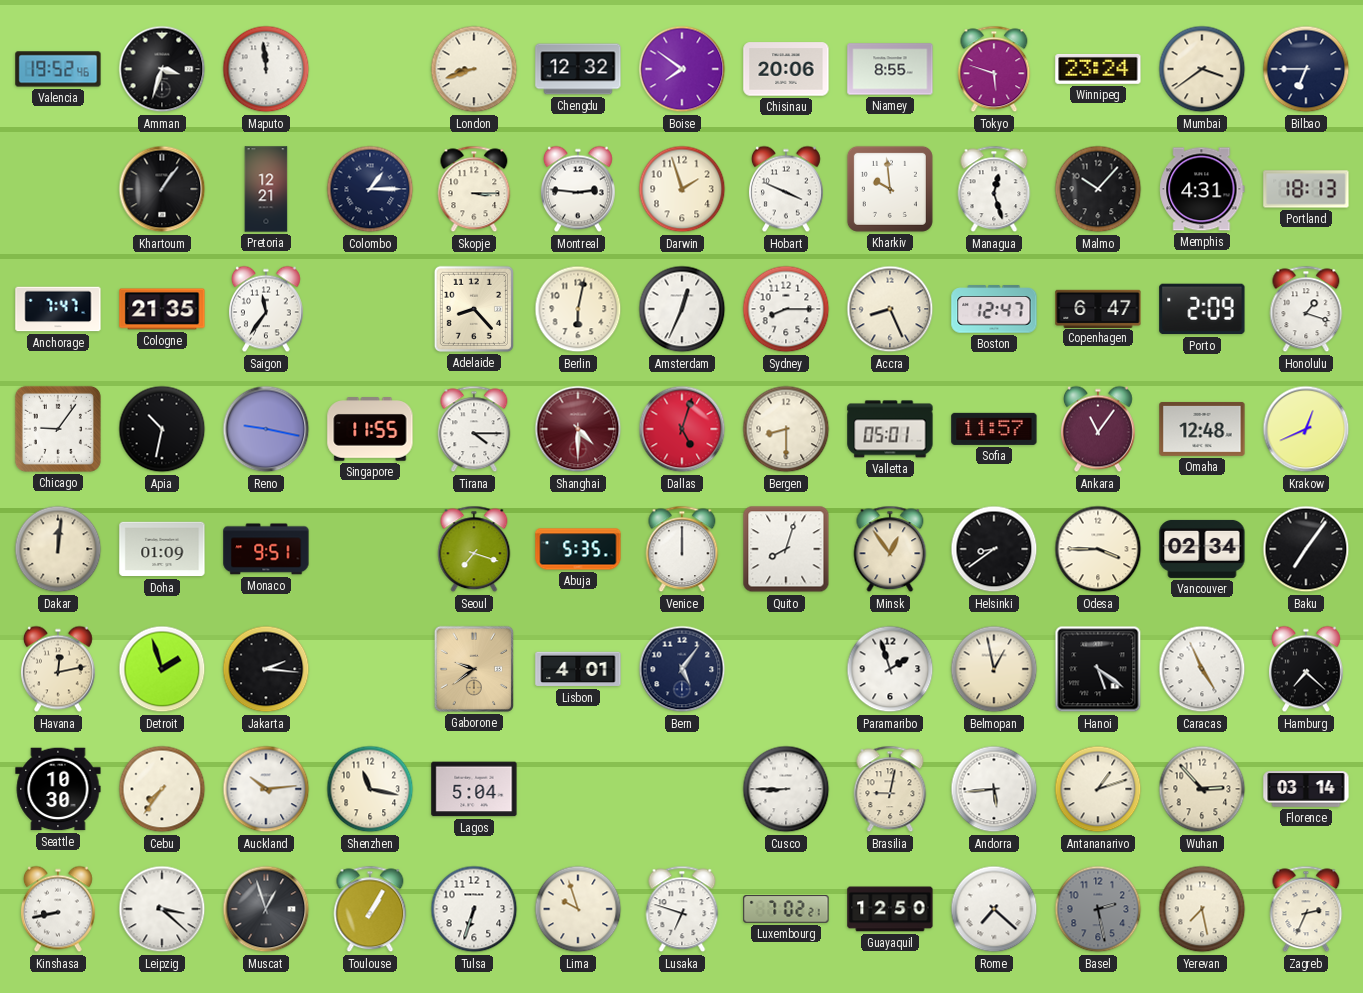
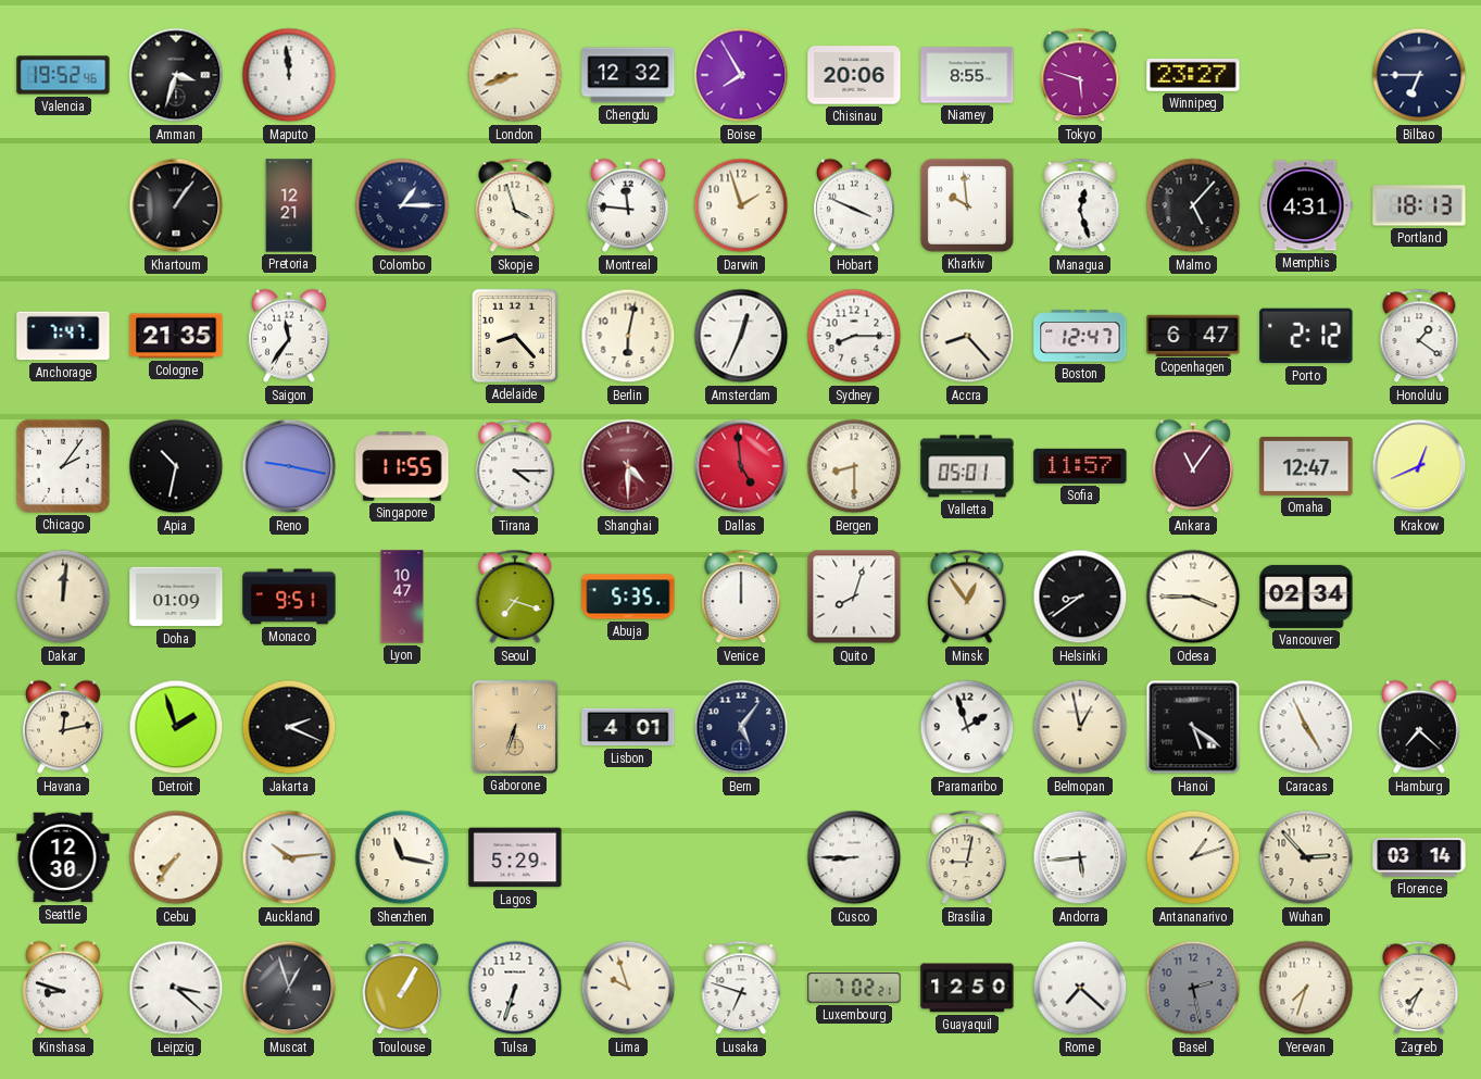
Boise: 7:51 -> 7:55 (741, 75)
Winnipeg: 23:24 -> 23:27 (1193, 75)
Mumbai: 3:39 -> none (1202, 69)
Skopje: 3:15 -> 3:57 (515, 205)
Montreal: 2:46 -> 11:46 (628, 205)
Malmo: 10:07 -> 5:07 (1193, 205)
Accra: 8:26 -> 8:23 (967, 336)
Porto: 2:09 -> 2:12 (1306, 336)
Honolulu: 1:18 -> 1:21 (1419, 336)
Chicago: 9:06 -> 2:06 (63, 466)
Dallas: 5:03 -> 4:59 (741, 466)
Omaha: 12:48 -> 12:47 (1306, 466)
Lyon: none -> 10:47 (402, 597)
Baku: 7:06 -> none (1306, 549)
Jakarta: 2:16 -> 2:19 (289, 727)
Gaborone: 9:39 -> 6:33 (515, 727)
Seattle: 10:30 -> 12:30 (63, 857)
Lagos: 5:04 -> 5:29 (515, 857)
Kinshasa: 8:43 -> 8:48 (63, 988)
Yerevan: 7:28 -> 7:33 (1306, 988)
Zagreb: 2:34 -> 7:34 (1419, 988)
